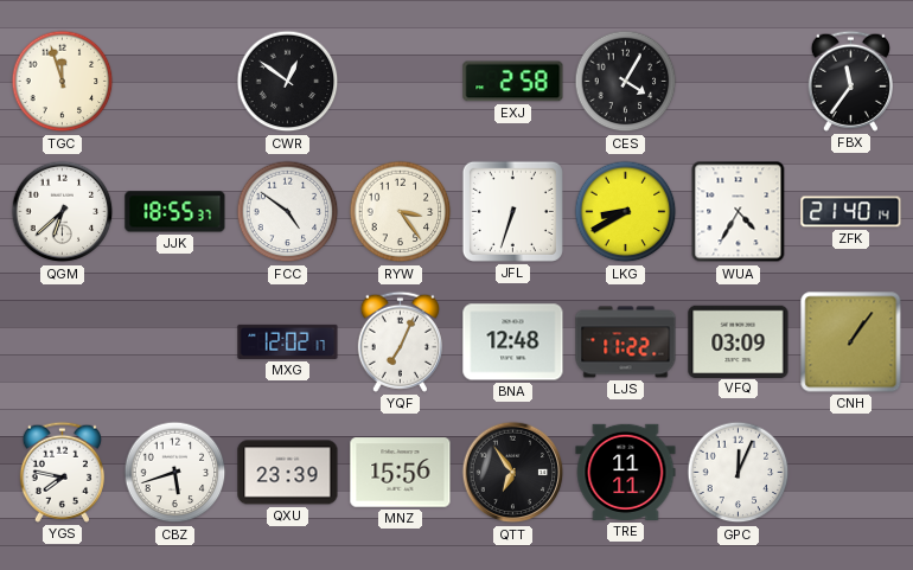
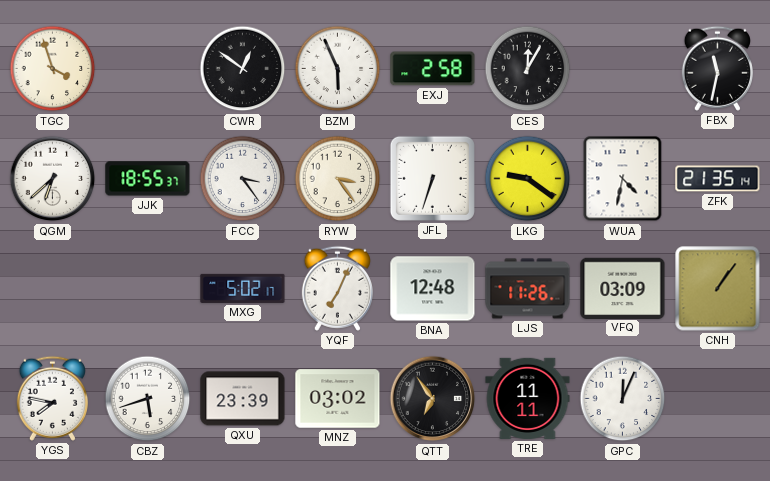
TGC: 11:57 -> 3:57 (53, 69)
BZM: none -> 5:56 (338, 69)
CES: 4:05 -> 12:05 (528, 69)
FBX: 11:36 -> 11:32 (717, 68)
FCC: 4:51 -> 3:24 (243, 179)
LKG: 8:40 -> 9:21 (528, 179)
WUA: 4:35 -> 4:32 (623, 179)
ZFK: 21:40 -> 21:35 (718, 179)
MXG: 12:02 -> 5:02 (243, 288)
LJS: 11:22 -> 11:26 (528, 289)
MNZ: 15:56 -> 03:02 (338, 399)
